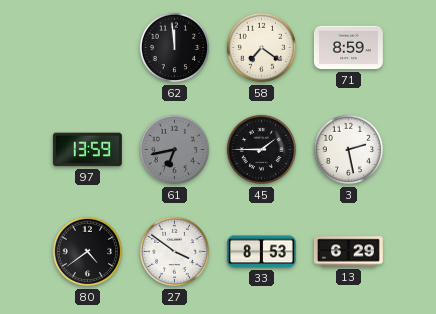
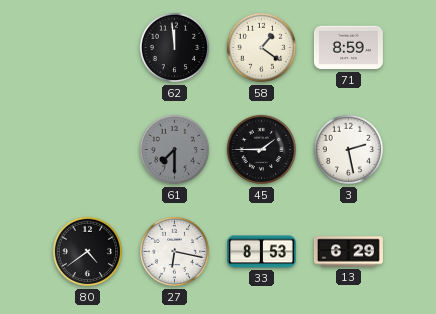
58: 7:21 -> 1:21 (262, 48)
97: 13:59 -> none (87, 150)
61: 6:43 -> 7:30 (175, 150)
27: 3:51 -> 6:17 (175, 252)
